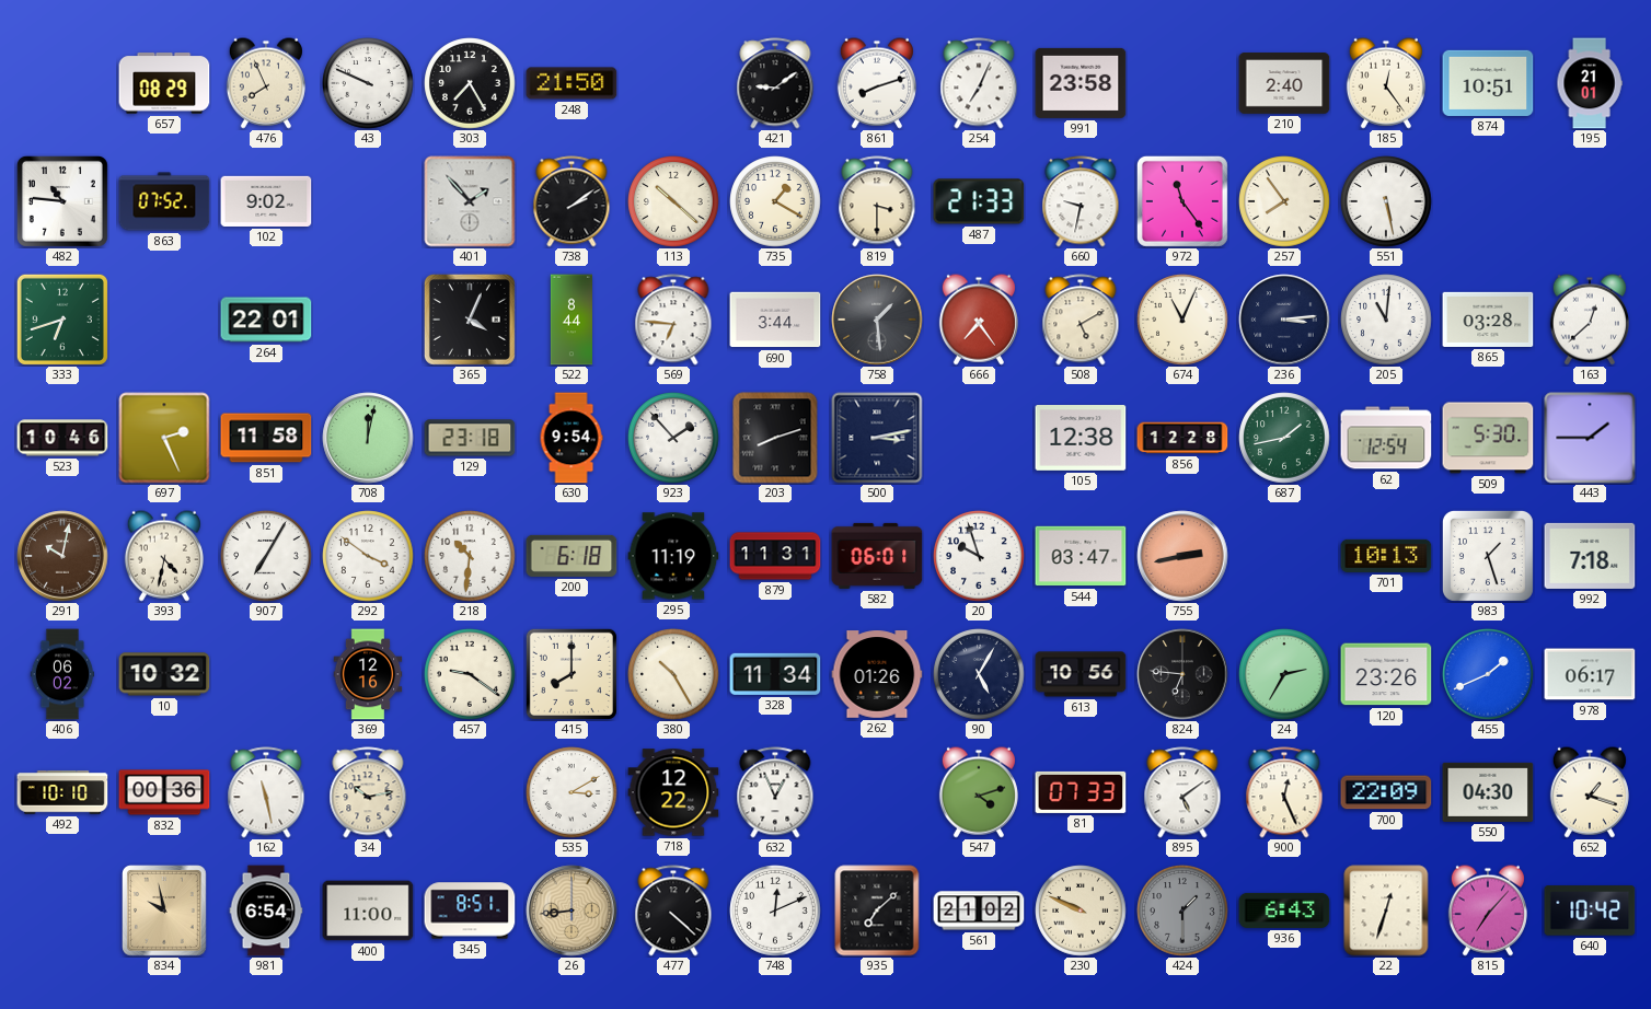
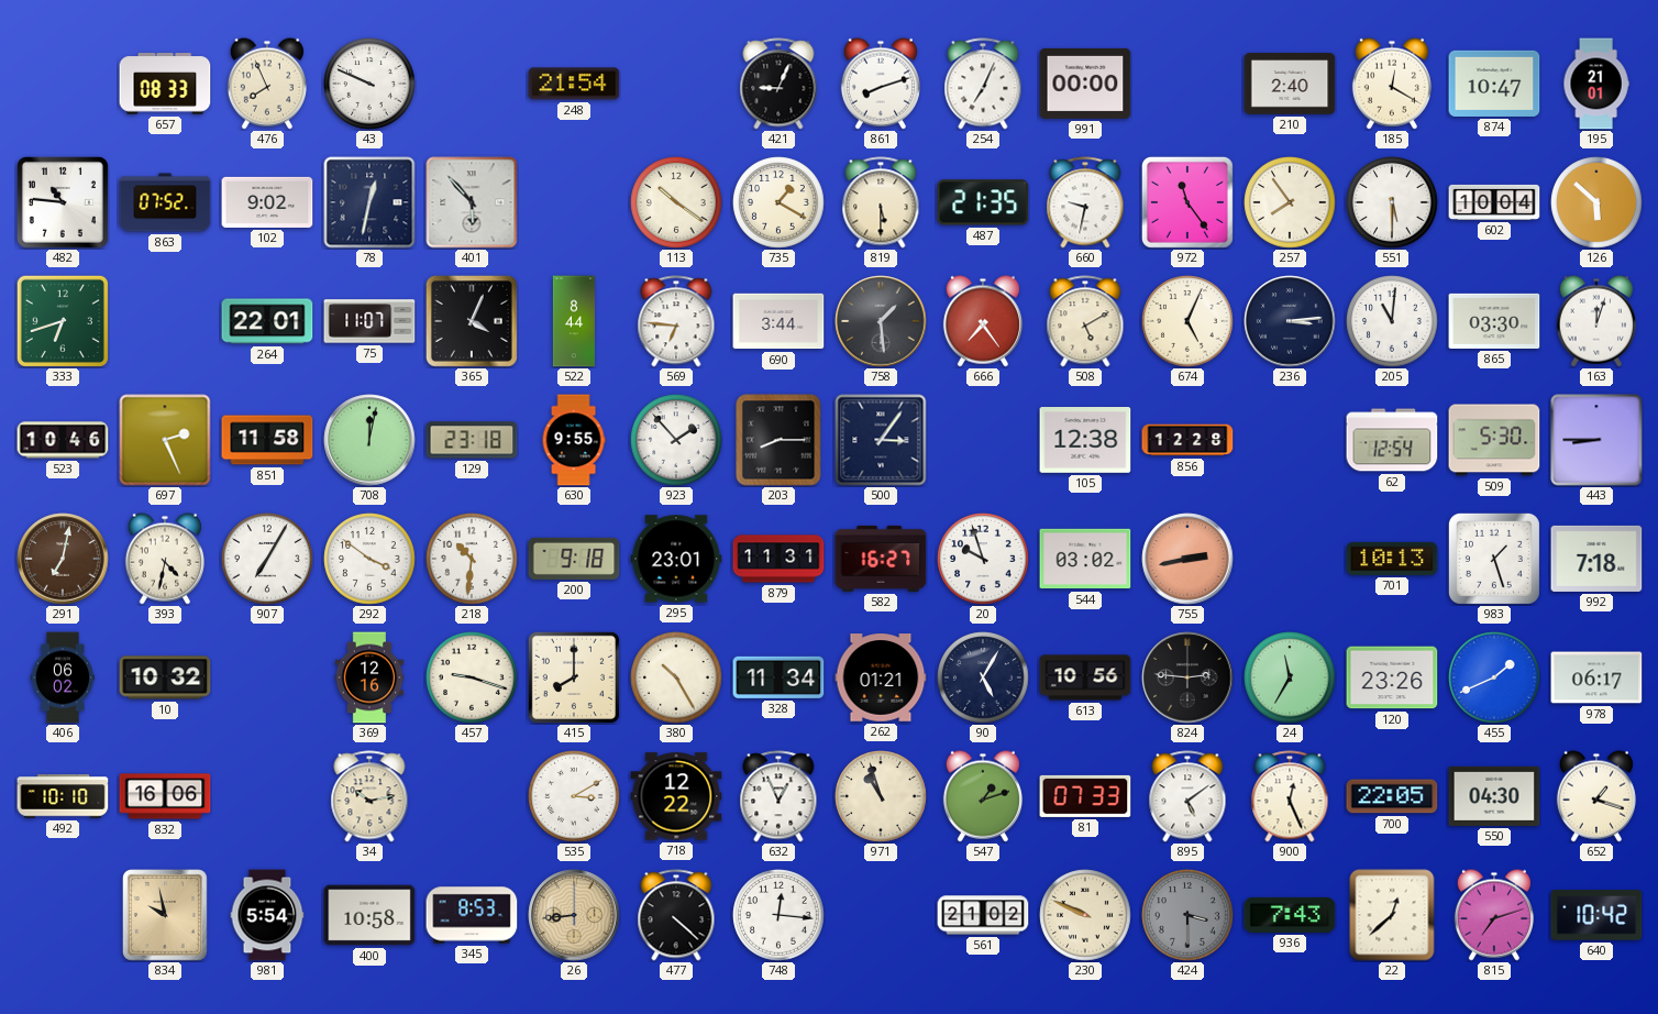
657: 08:29 -> 08:33 (165, 84)
303: 7:25 -> none (470, 83)
248: 21:50 -> 21:54 (574, 84)
421: 9:09 -> 9:04 (778, 84)
991: 23:58 -> 00:00 (1085, 84)
185: 12:24 -> 12:20 (1392, 84)
874: 10:51 -> 10:47 (1494, 84)
78: none -> 12:32 (369, 202)
401: 1:53 -> 5:53 (472, 202)
738: 2:09 -> none (571, 201)
113: 10:22 -> 10:21 (676, 202)
819: 3:30 -> 5:30 (881, 202)
487: 21:33 -> 21:35 (983, 202)
551: 5:28 -> 5:30 (1392, 202)
602: none -> 10:04 (1494, 202)
126: none -> 5:52 (1596, 202)
75: none -> 11:07 (369, 321)
674: 11:04 -> 5:04 (1187, 321)
865: 03:28 -> 03:30 (1494, 321)
163: 12:38 -> 12:03 (1596, 321)
630: 9:54 -> 9:55 (574, 440)
203: 8:12 -> 8:15 (778, 440)
500: 3:13 -> 3:06 (881, 440)
687: 1:43 -> none (1284, 438)
443: 1:45 -> 8:45 (1596, 440)
291: 10:02 -> 7:02 (63, 559)
200: 6:18 -> 9:18 (574, 559)
295: 11:19 -> 23:01 (676, 559)
582: 06:01 -> 16:27 (881, 559)
544: 03:47 -> 03:02 (1085, 559)
457: 9:21 -> 9:18 (472, 677)
262: 01:26 -> 01:21 (881, 677)
824: 6:46 -> 2:46 (1187, 677)
24: 2:35 -> 11:35 (1290, 677)
832: 00:36 -> 16:06 (165, 796)
162: 11:28 -> none (266, 792)
971: none -> 10:57 (881, 796)
547: 4:12 -> 1:12 (983, 796)
700: 22:09 -> 22:05 (1392, 796)
981: 6:54 -> 5:54 (267, 915)
400: 11:00 -> 10:58 (369, 915)
345: 8:51 -> 8:53 (472, 915)
748: 12:11 -> 12:16 (778, 915)
935: 7:08 -> none (877, 911)
424: 1:30 -> 3:30 (1187, 915)
936: 6:43 -> 7:43 (1290, 915)
22: 12:33 -> 12:38 (1392, 915)
815: 7:07 -> 7:12 (1494, 915)
